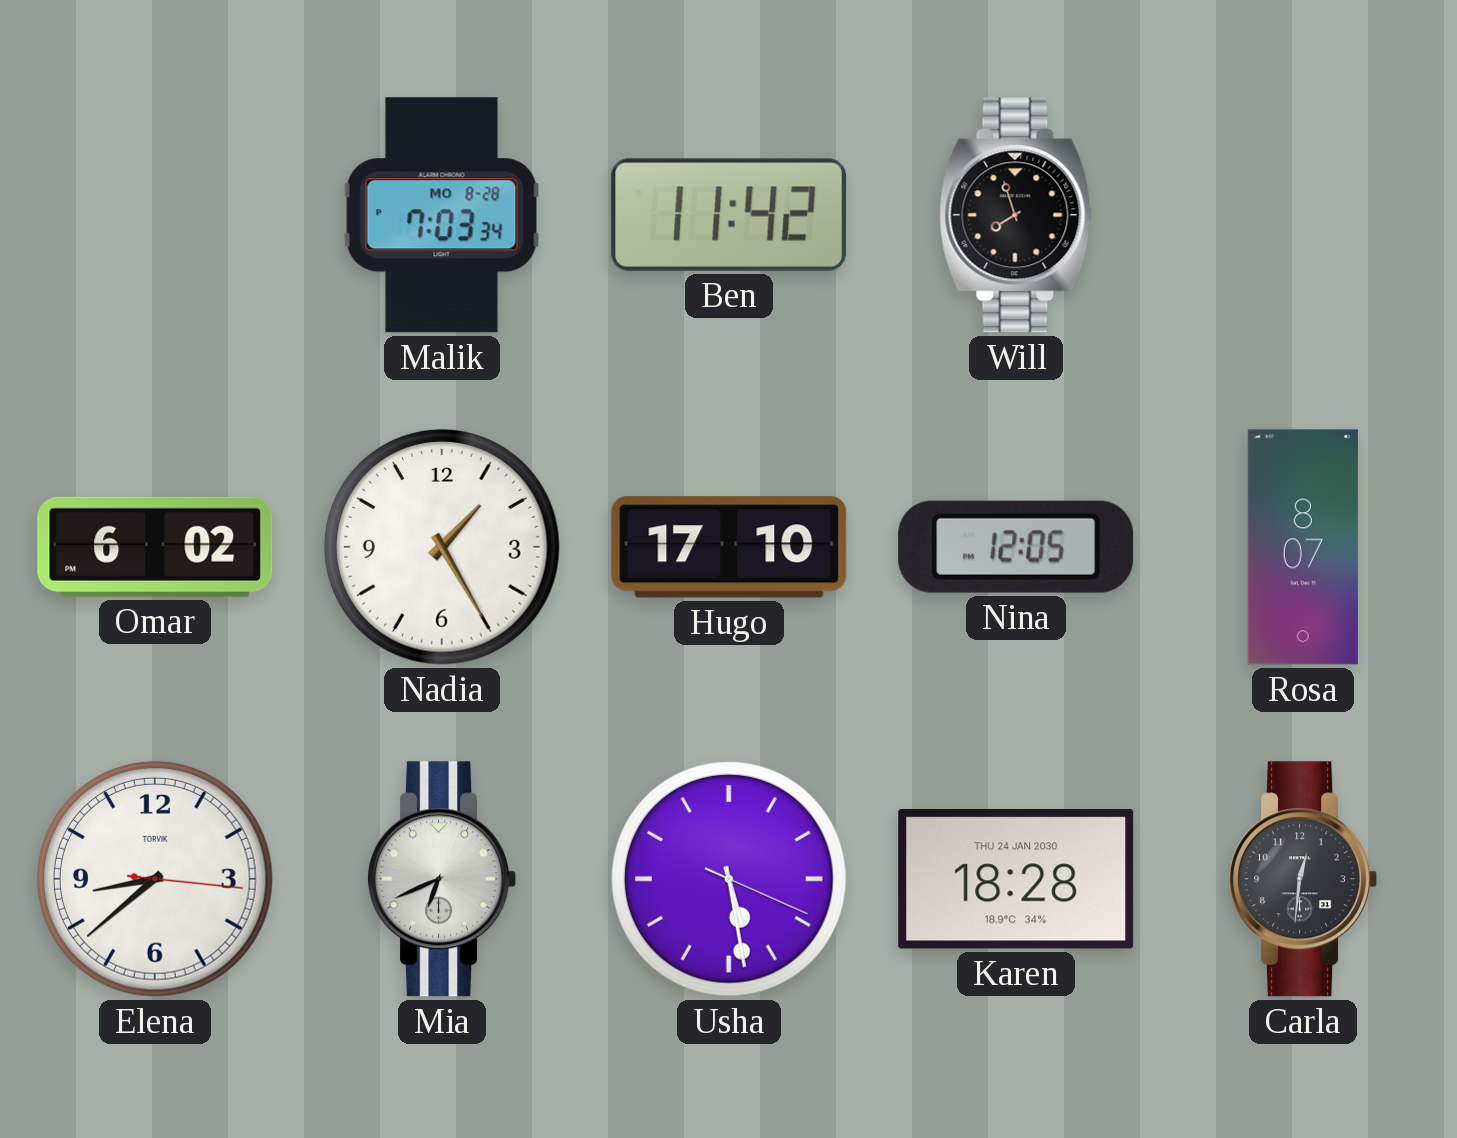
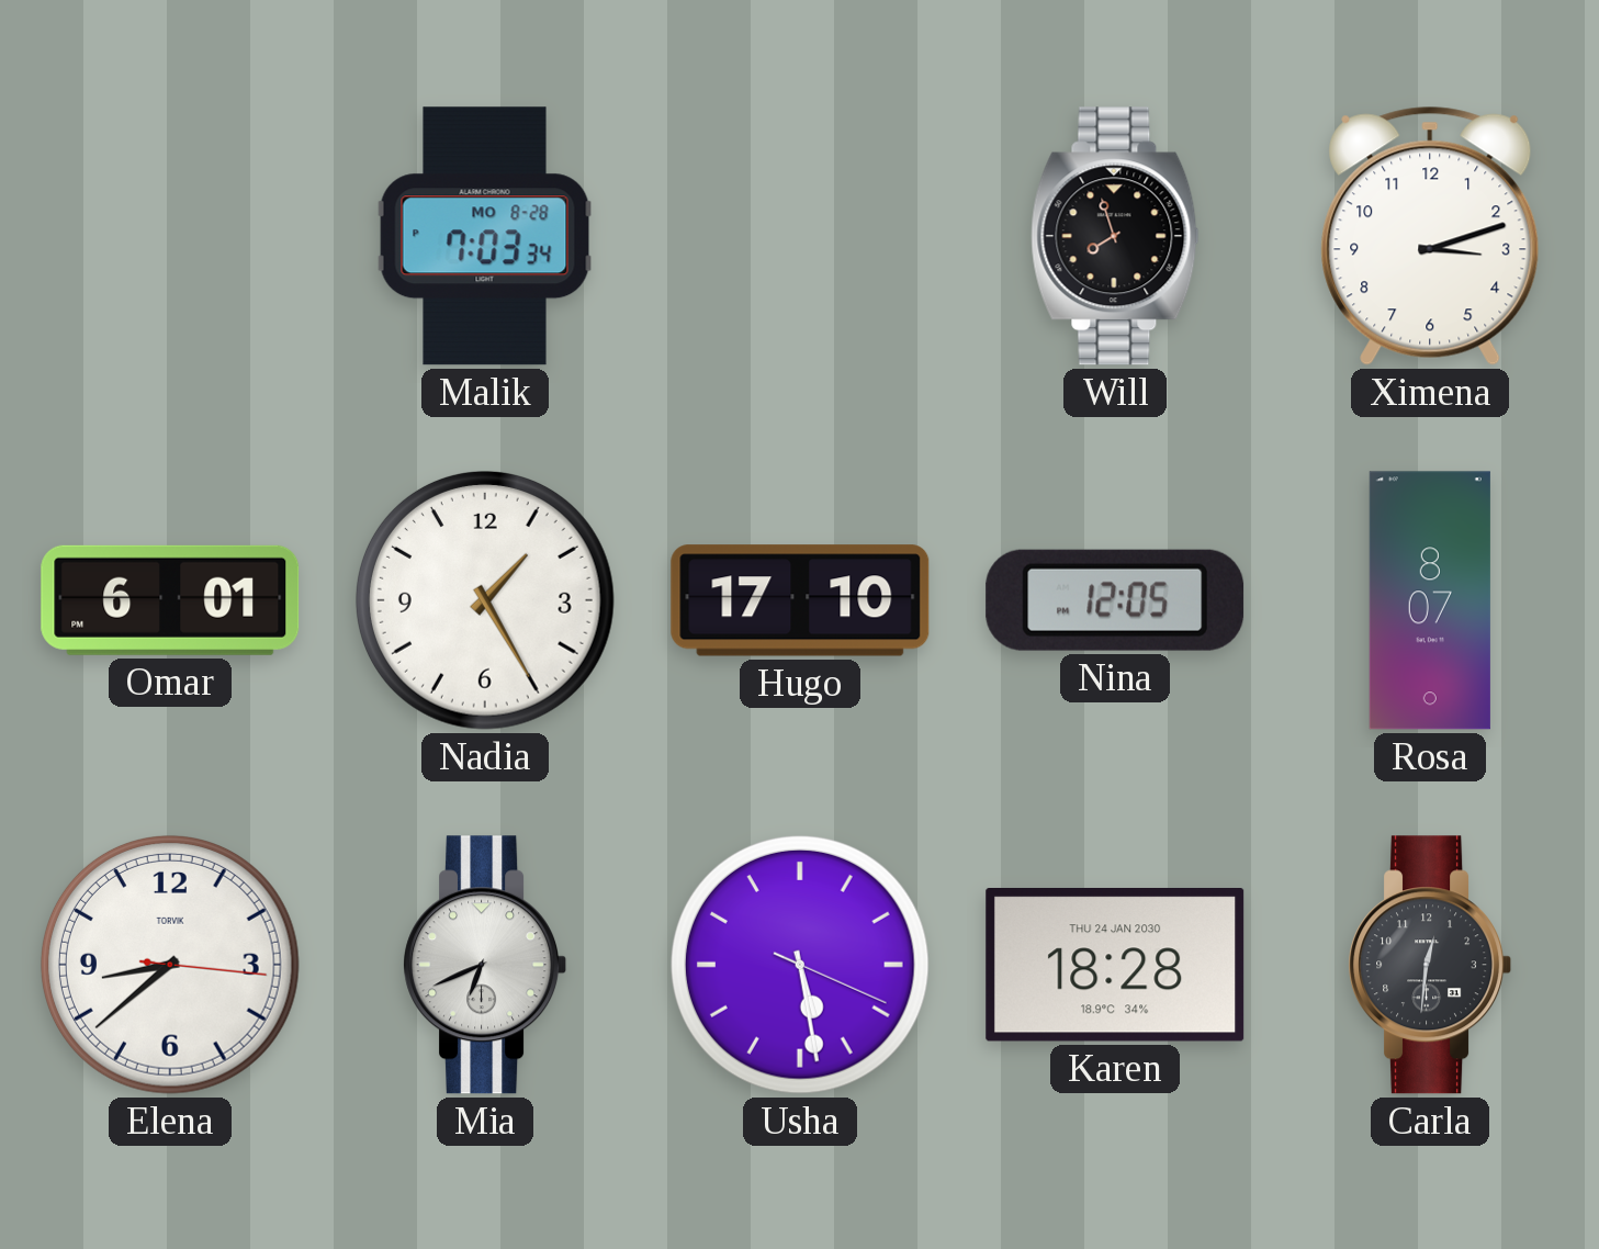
Ben: 11:42 -> none (729, 215)
Ximena: none -> 3:12 (1430, 236)
Omar: 6:02 -> 6:01 (170, 600)
